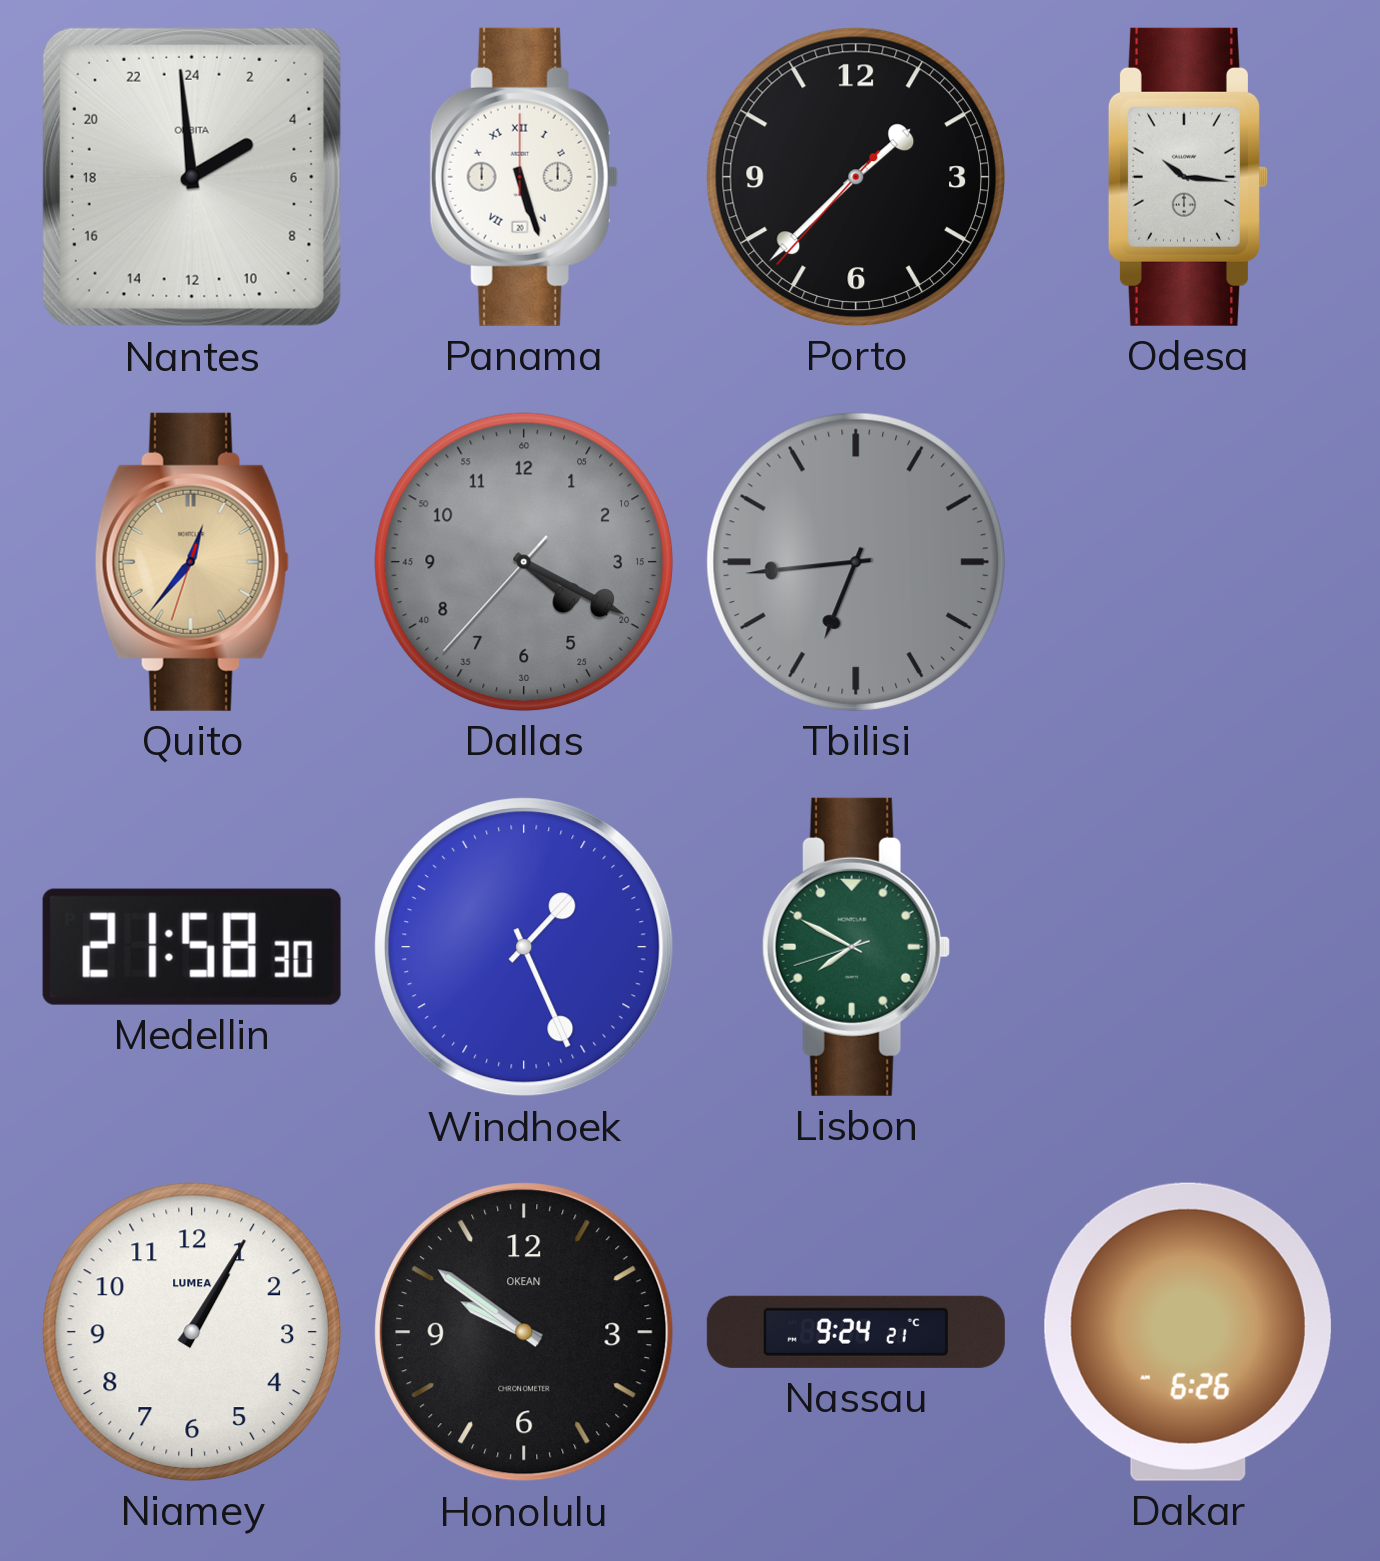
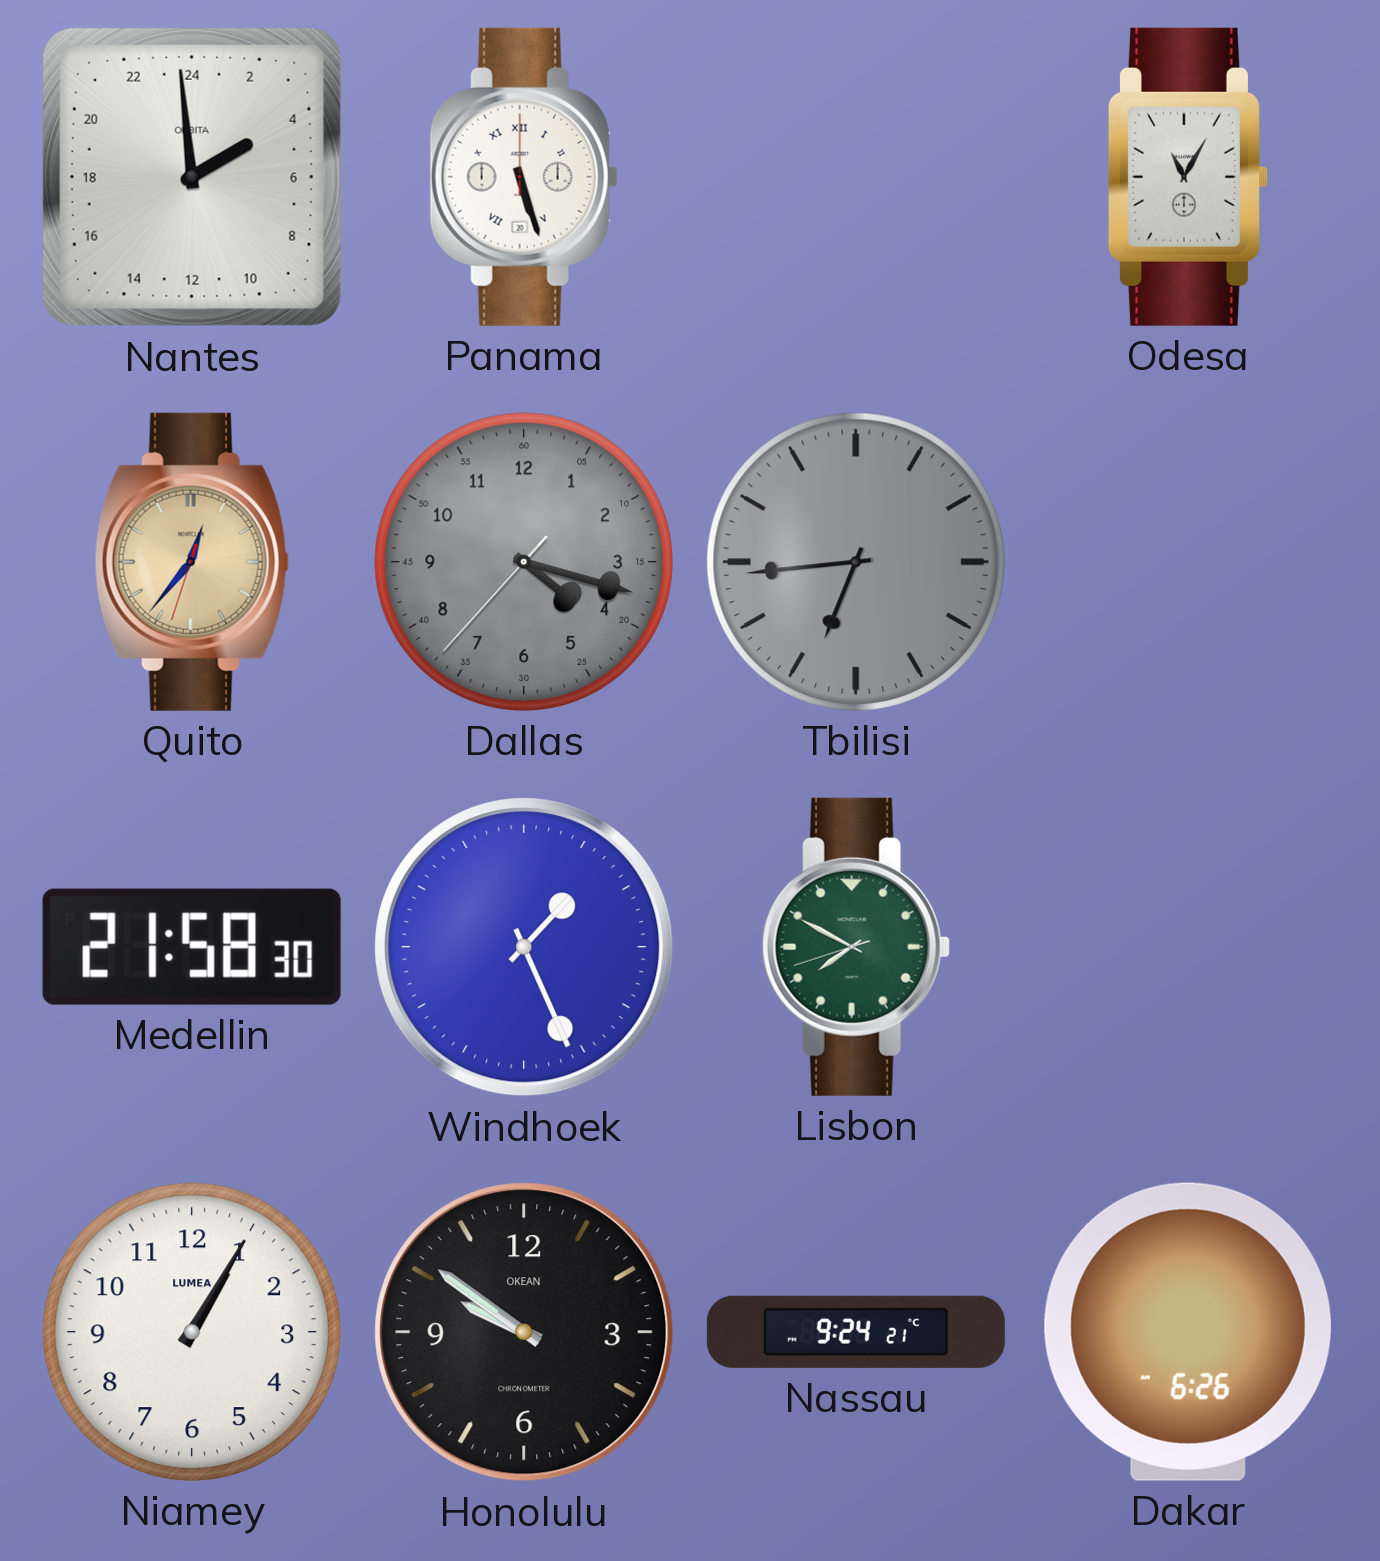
Porto: 1:37 -> none (856, 177)
Odesa: 10:16 -> 11:05 (1188, 177)
Dallas: 4:19 -> 4:17 (524, 562)
